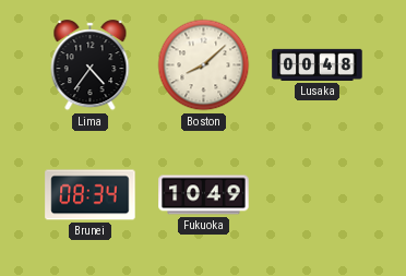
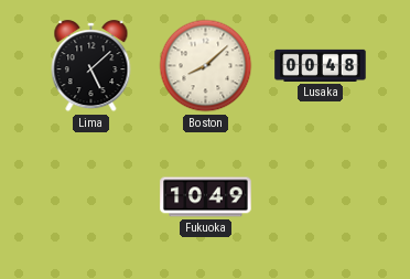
Lima: 4:36 -> 5:08 (91, 66)
Brunei: 08:34 -> none (91, 195)
